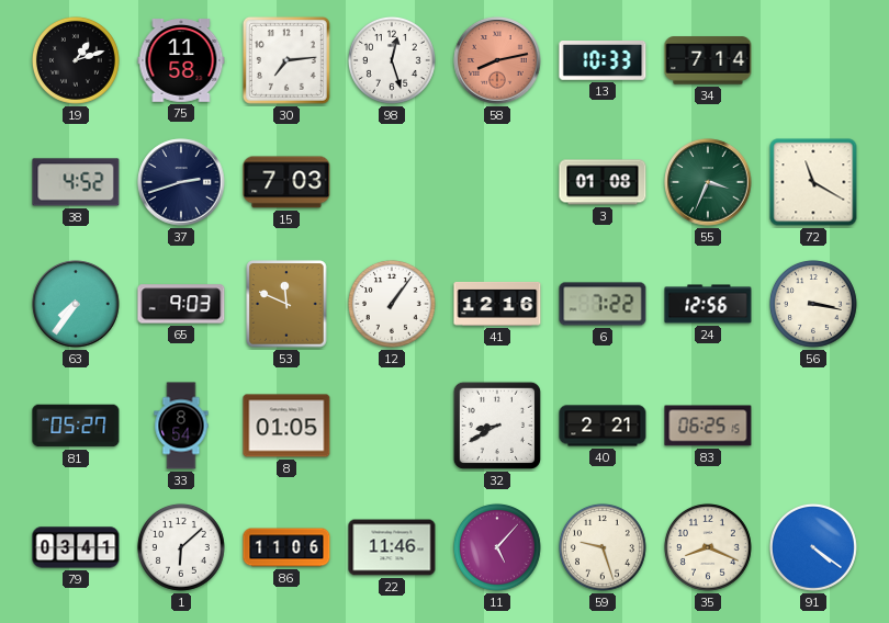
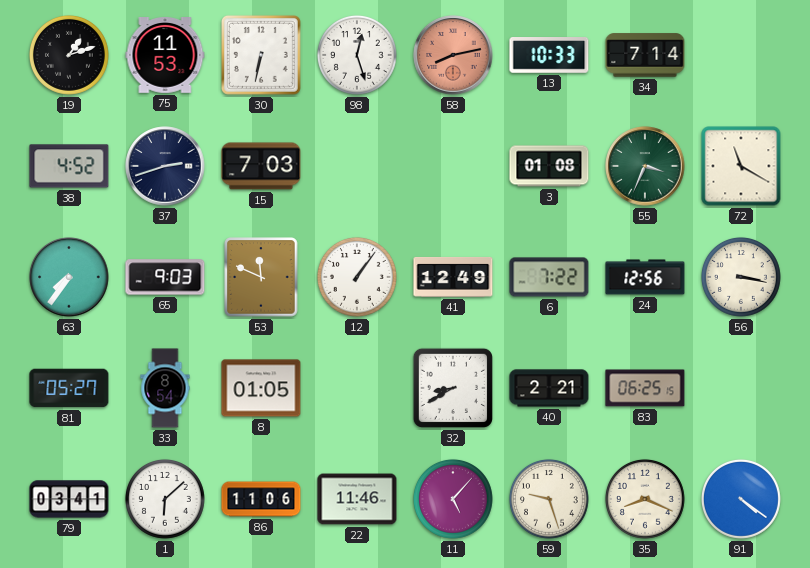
75: 11:58 -> 11:53 (165, 56)
30: 7:14 -> 6:32 (261, 55)
41: 12:16 -> 12:49 (453, 277)
